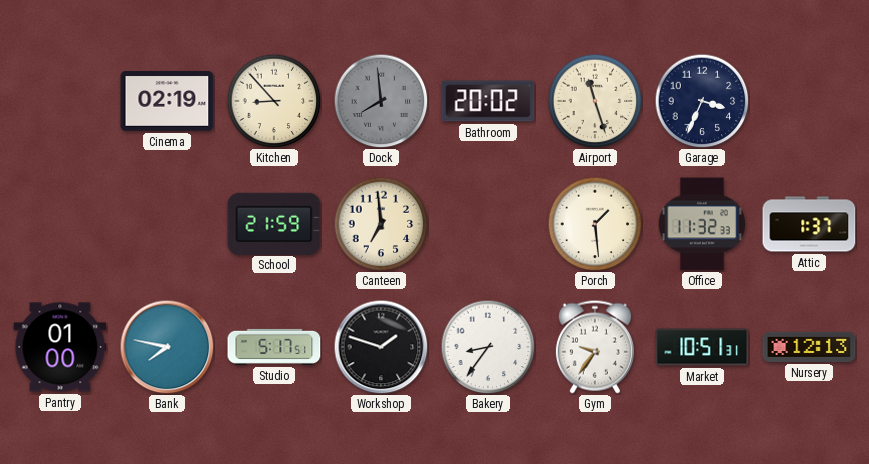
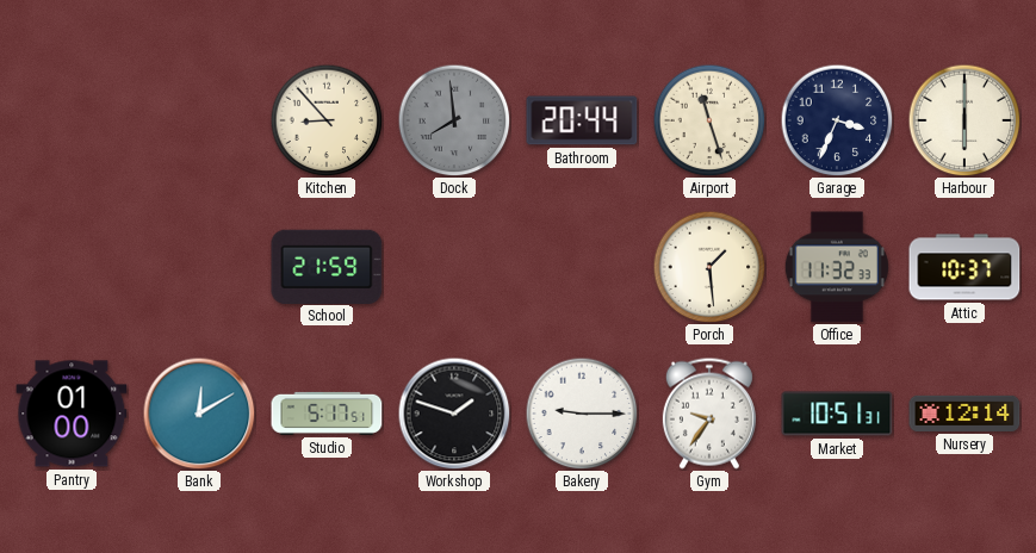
Cinema: 02:19 -> none (167, 102)
Bathroom: 20:02 -> 20:44 (582, 120)
Harbour: none -> 6:00 (964, 120)
Canteen: 6:59 -> none (381, 224)
Attic: 1:37 -> 10:37 (964, 267)
Bank: 7:47 -> 12:10 (199, 414)
Bakery: 8:36 -> 9:15 (582, 414)
Nursery: 12:13 -> 12:14 (964, 414)
